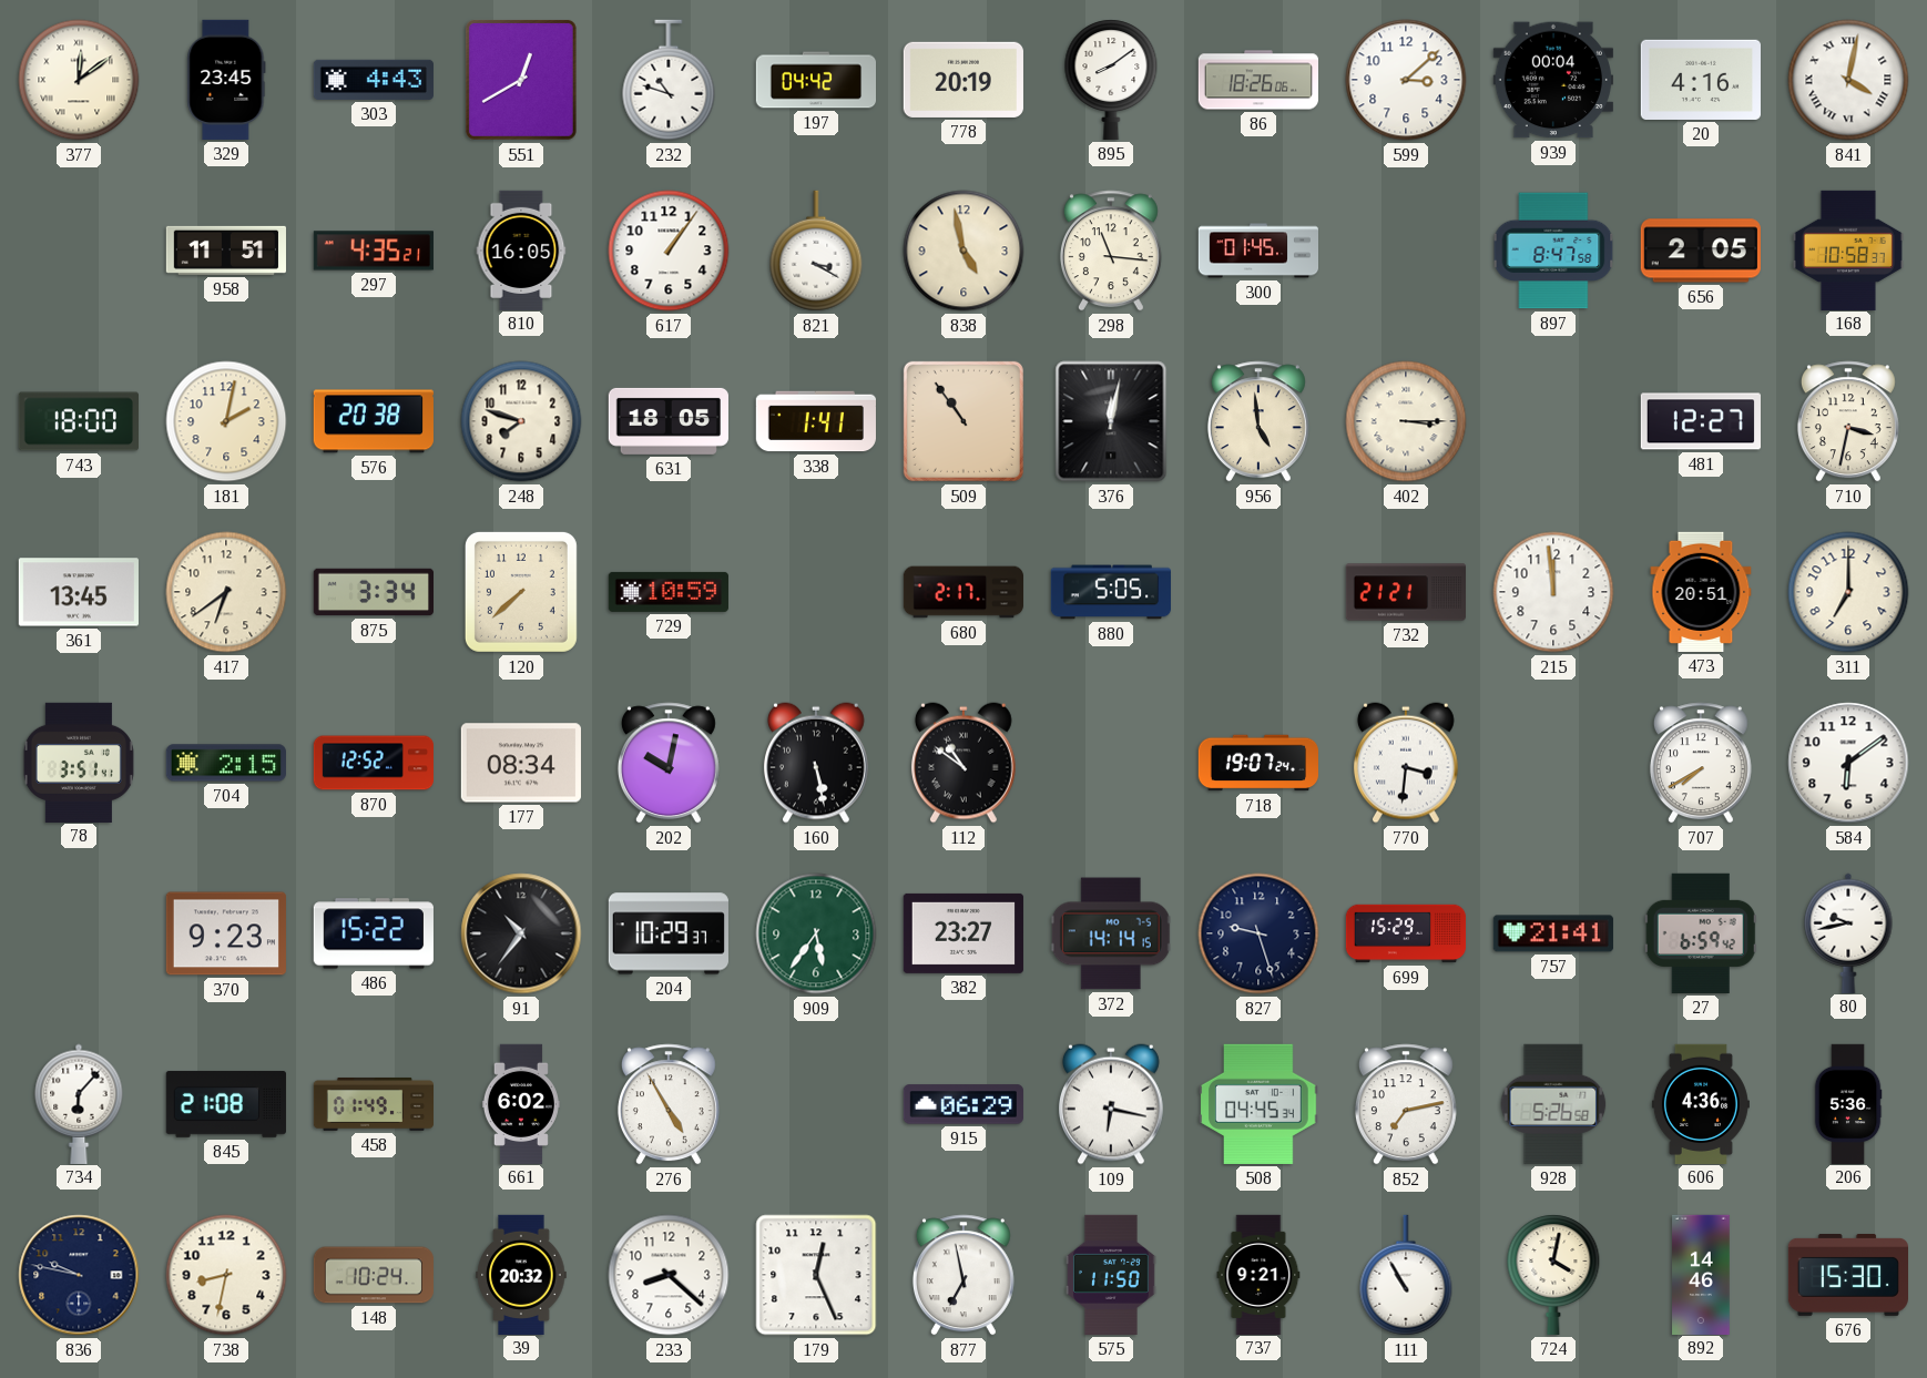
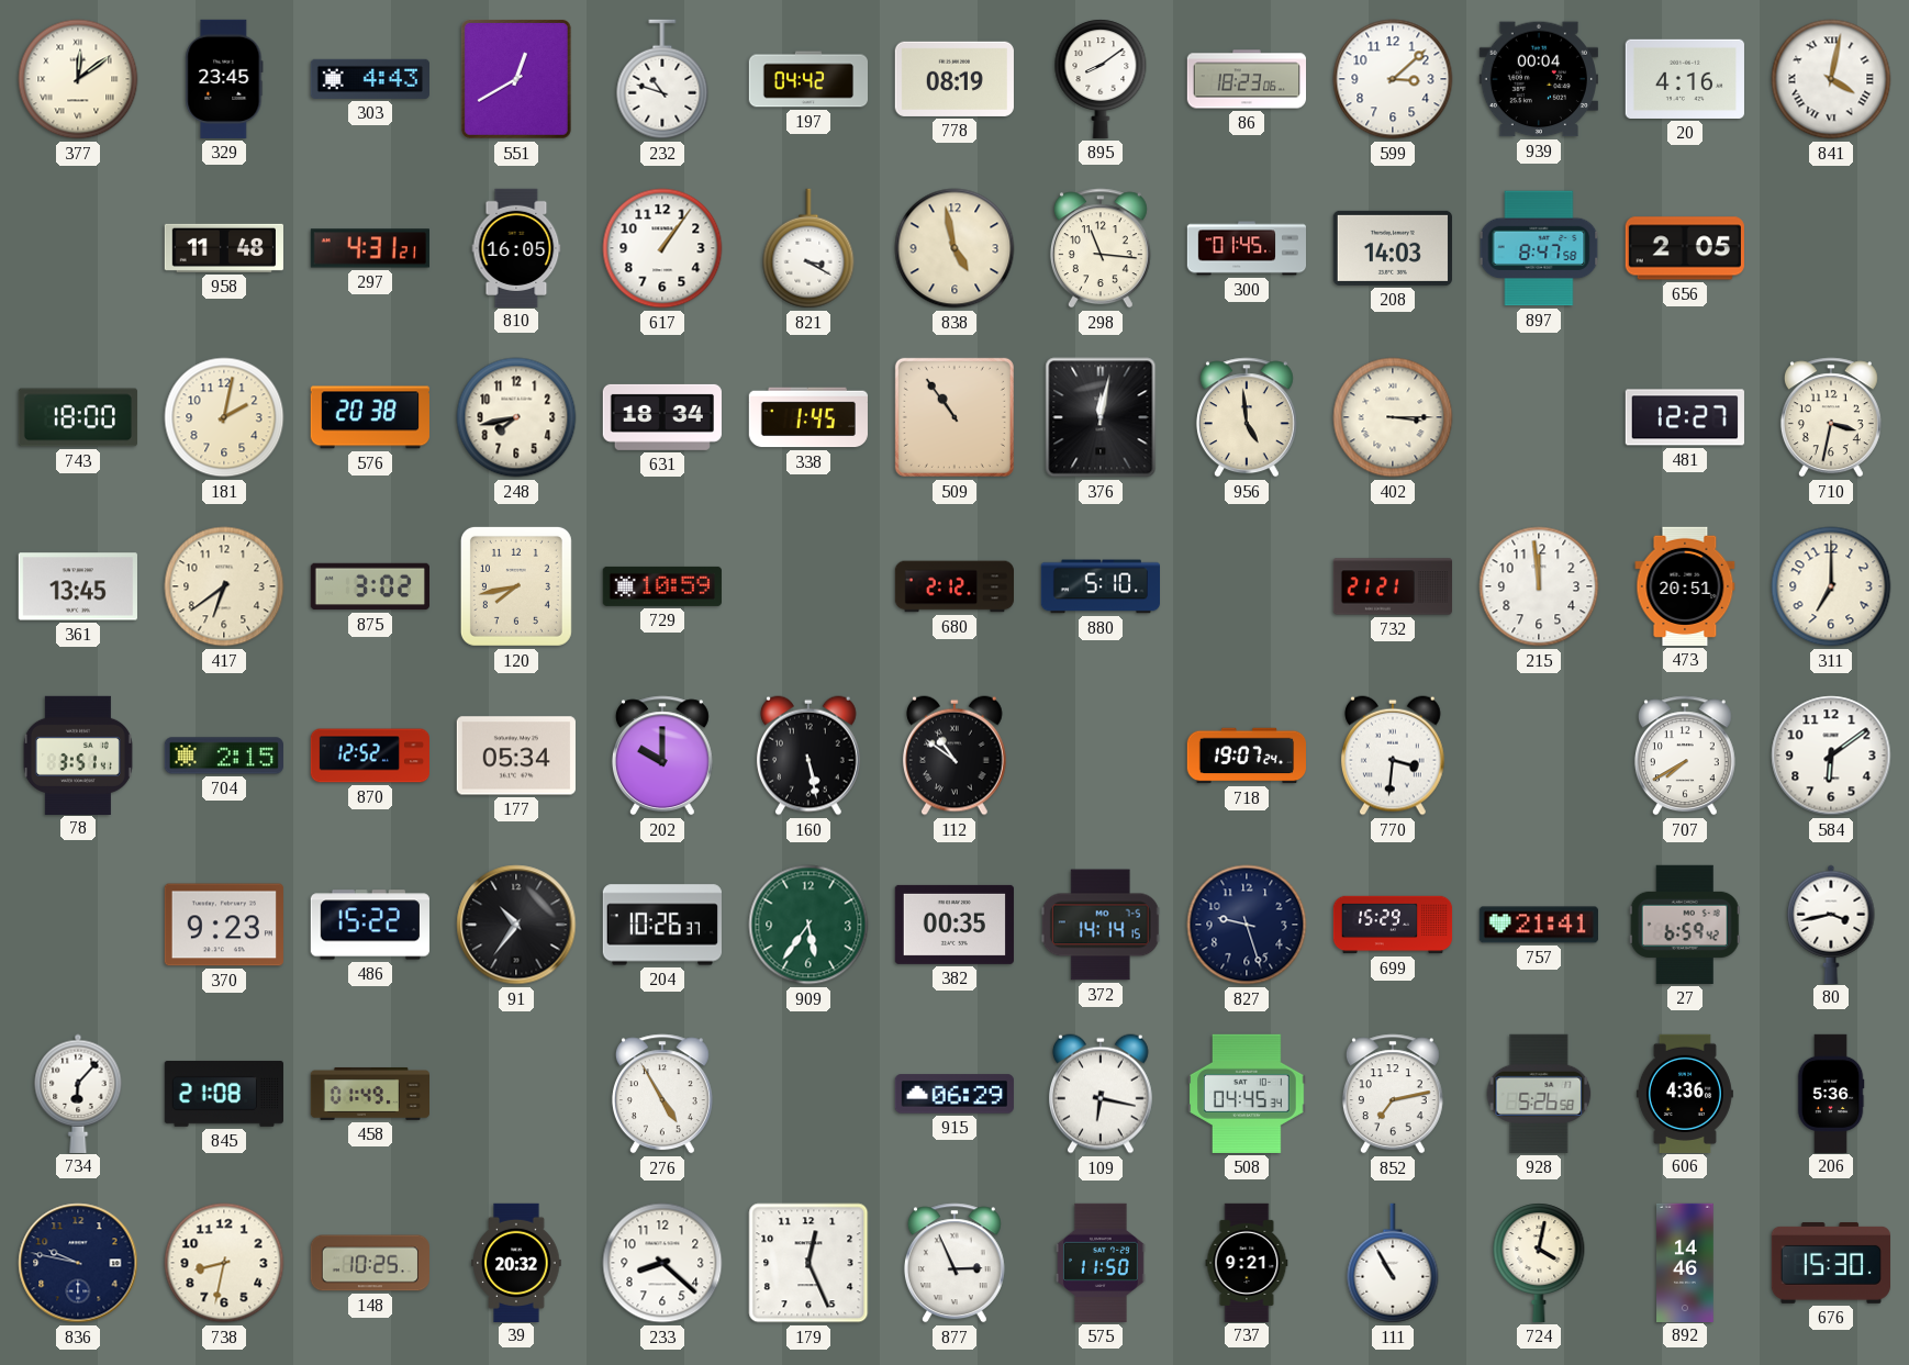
778: 20:19 -> 08:19 (954, 79)
86: 18:26 -> 18:23 (1246, 79)
958: 11:51 -> 11:48 (223, 248)
297: 4:35 -> 4:31 (369, 248)
208: none -> 14:03 (1393, 248)
168: 10:58 -> none (1848, 249)
248: 7:48 -> 7:43 (516, 417)
631: 18:05 -> 18:34 (662, 417)
338: 1:41 -> 1:45 (808, 417)
875: 3:34 -> 3:02 (369, 586)
120: 7:38 -> 7:43 (516, 586)
680: 2:17 -> 2:12 (953, 586)
880: 5:05 -> 5:10 (1099, 586)
177: 08:34 -> 05:34 (516, 756)
202: 10:02 -> 10:00 (662, 756)
204: 10:29 -> 10:26 (662, 925)
382: 23:27 -> 00:35 (954, 925)
80: 9:43 -> 3:43 (1831, 924)
661: 6:02 -> none (521, 1103)
148: 10:24 -> 10:25 (369, 1263)
877: 6:58 -> 2:56 (954, 1263)
